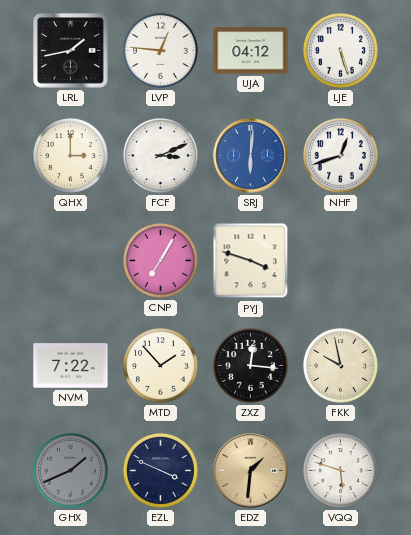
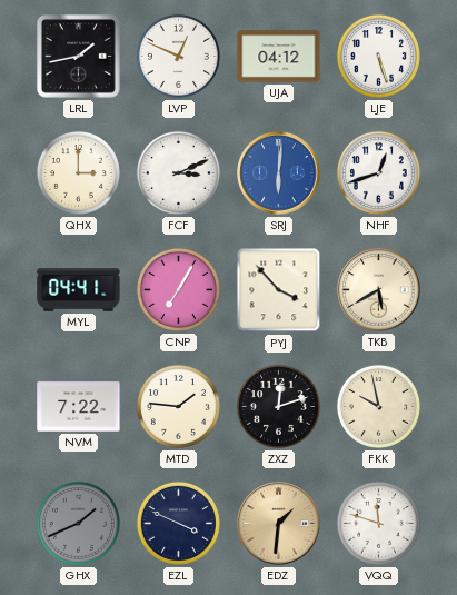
LVP: 12:46 -> 12:49 (178, 56)
MYL: none -> 04:41 (79, 290)
PYJ: 3:48 -> 3:53 (279, 290)
TKB: none -> 5:40 (379, 290)
MTD: 1:53 -> 1:46 (178, 406)
ZXZ: 12:16 -> 12:12 (278, 406)
VQQ: 5:48 -> 11:48 (378, 523)
